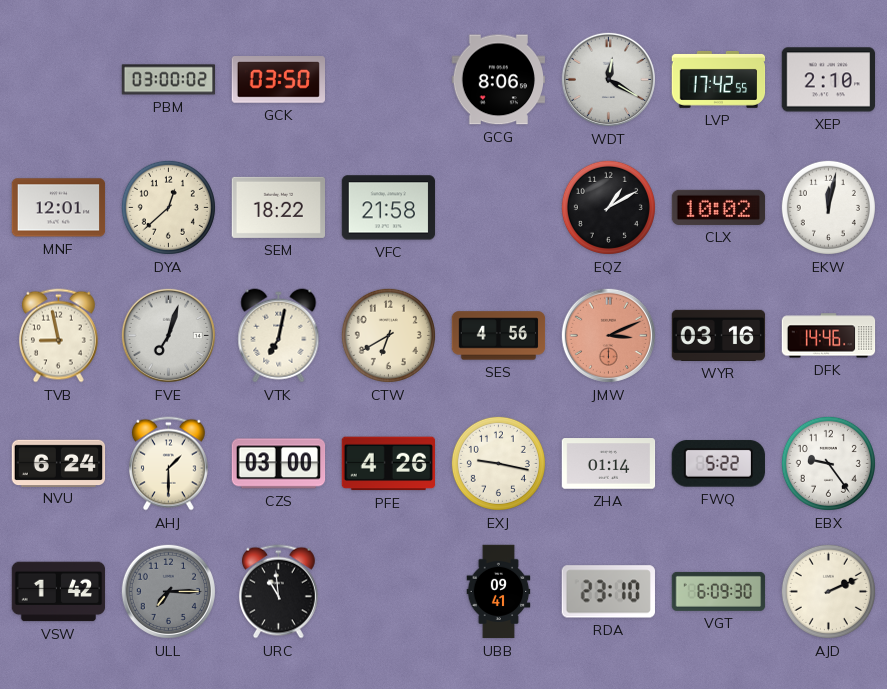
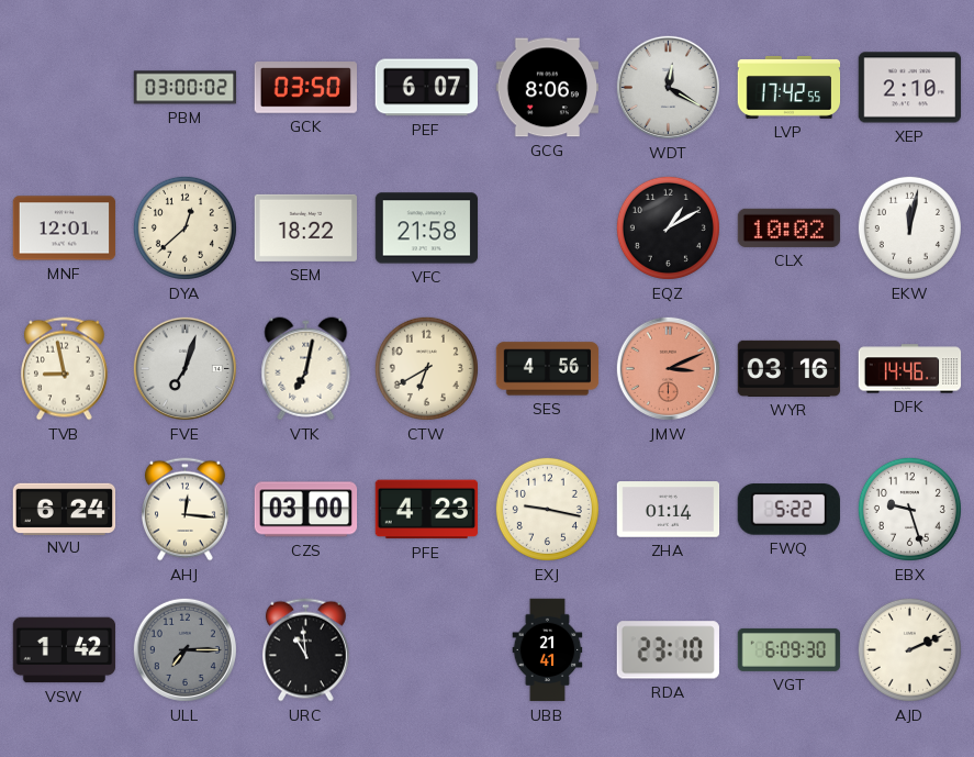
PEF: none -> 6:07 (426, 88)
AHJ: 1:30 -> 12:16 (184, 510)
PFE: 4:26 -> 4:23 (426, 510)
EBX: 9:24 -> 9:27 (909, 509)
UBB: 09:41 -> 21:41 (548, 650)
